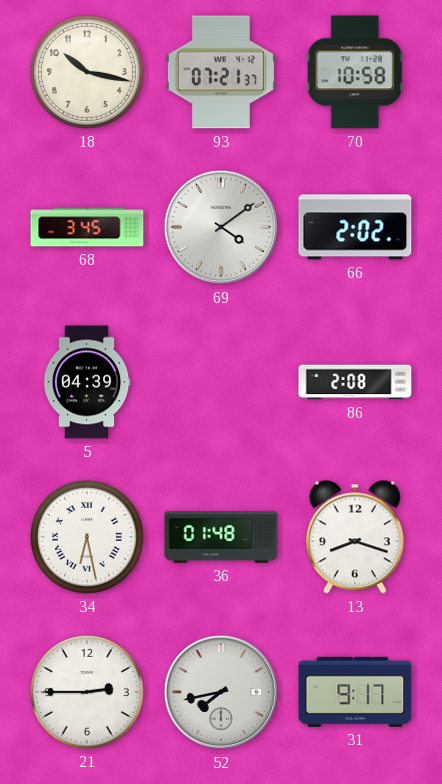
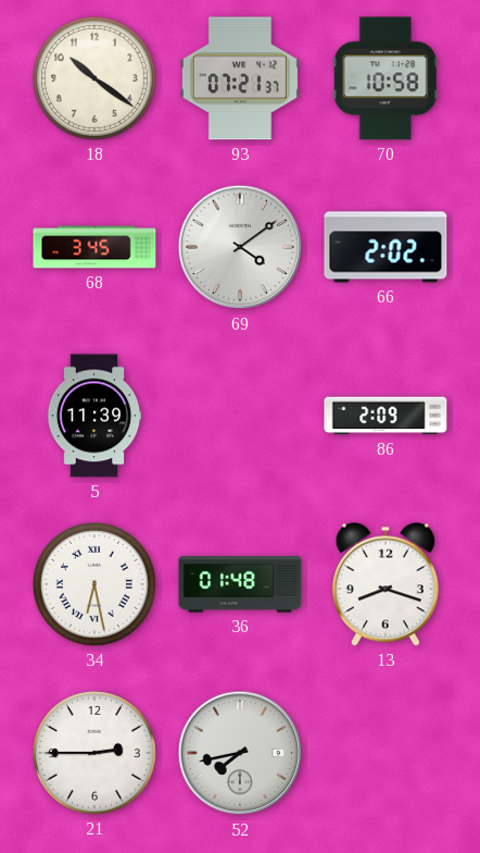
18: 10:17 -> 10:21 (94, 78)
5: 04:39 -> 11:39 (94, 416)
86: 2:08 -> 2:09 (386, 416)
31: 9:17 -> none (355, 692)
